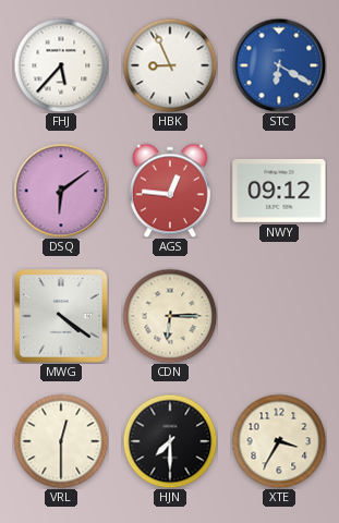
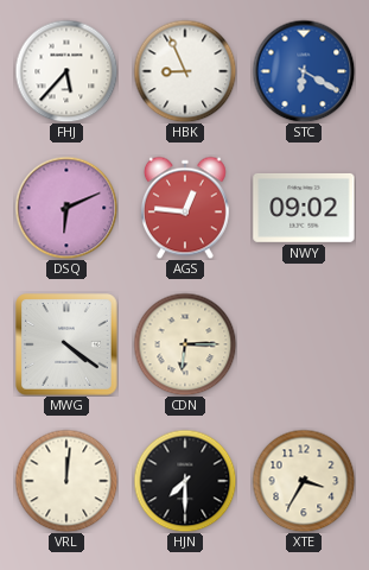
DSQ: 6:09 -> 6:11 (66, 208)
NWY: 09:12 -> 09:02 (304, 208)
VRL: 12:30 -> 12:01 (66, 481)
